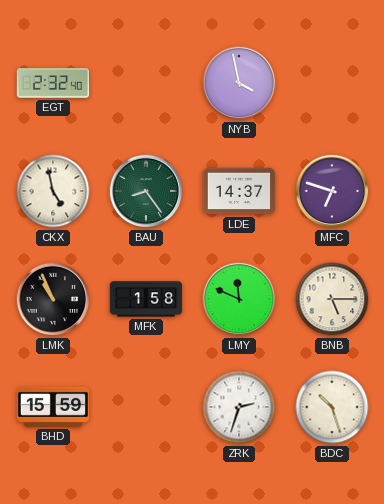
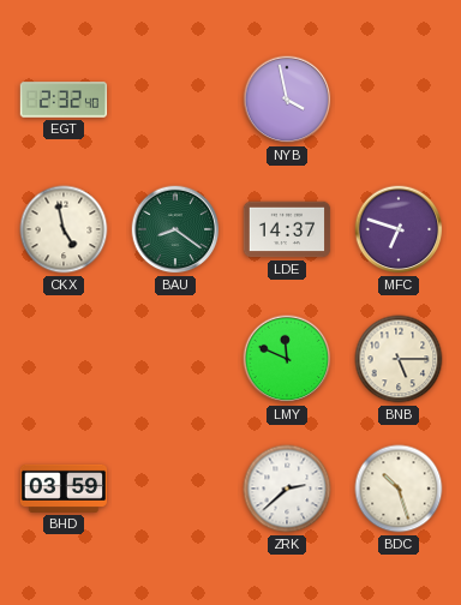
BAU: 8:24 -> 8:21 (175, 229)
LMK: 10:56 -> none (53, 299)
MFK: 1:58 -> none (146, 299)
BHD: 15:59 -> 03:59 (64, 489)
ZRK: 2:33 -> 2:38 (287, 489)
